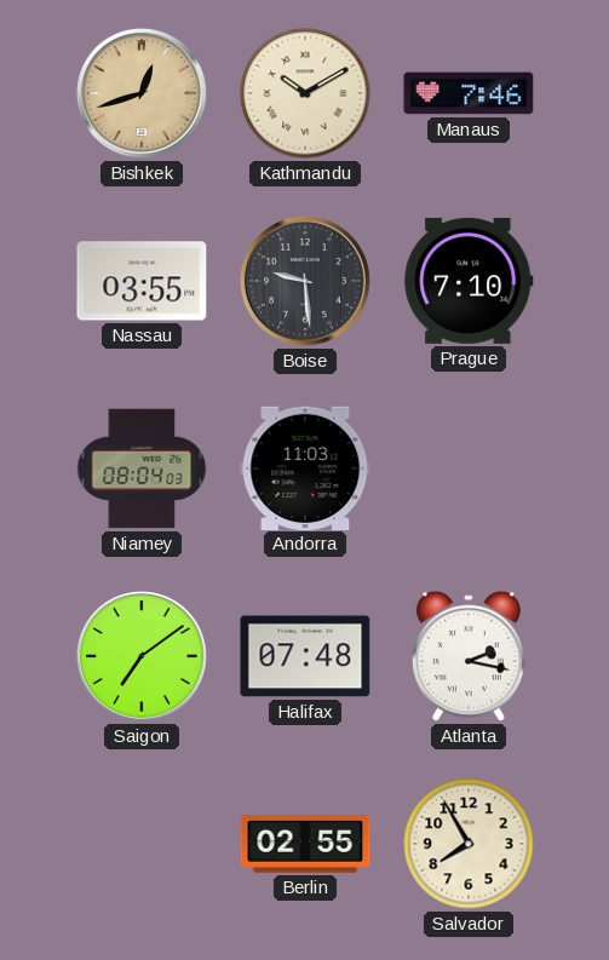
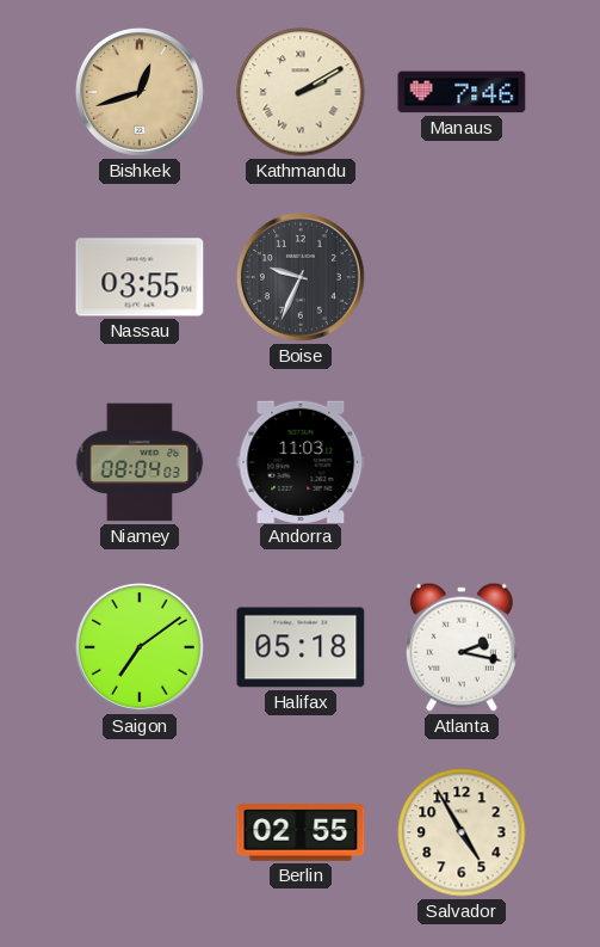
Kathmandu: 10:10 -> 2:10 (301, 92)
Boise: 9:29 -> 9:34 (301, 277)
Prague: 7:10 -> none (469, 281)
Halifax: 07:48 -> 05:18 (301, 647)
Salvador: 7:55 -> 4:55 (462, 832)
